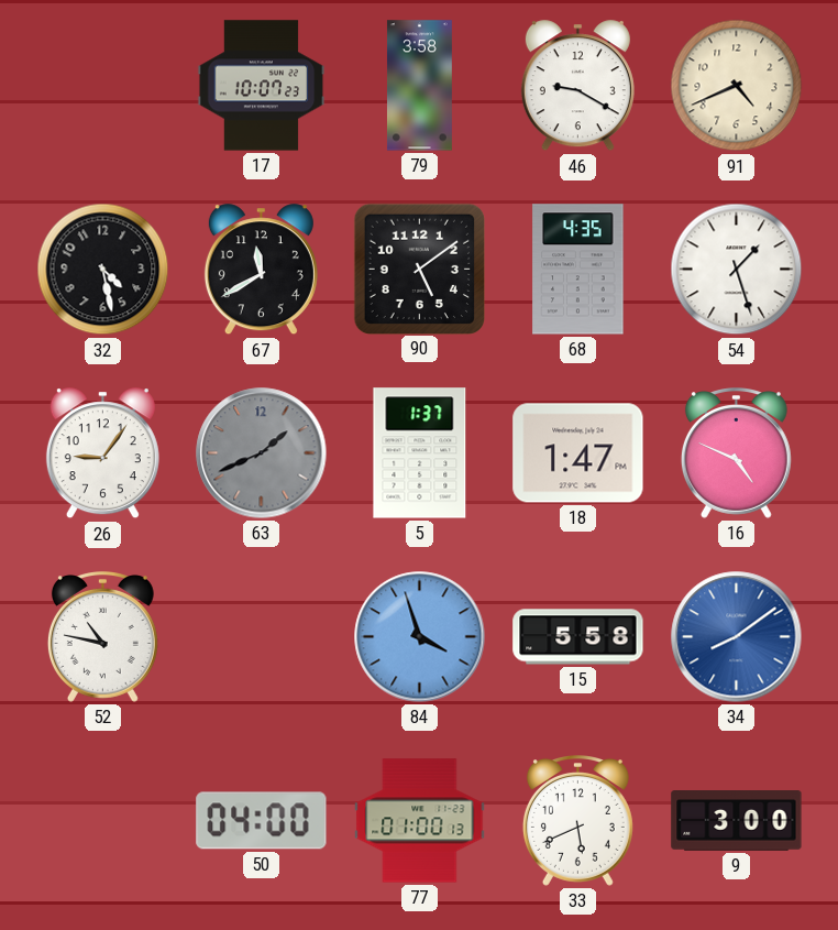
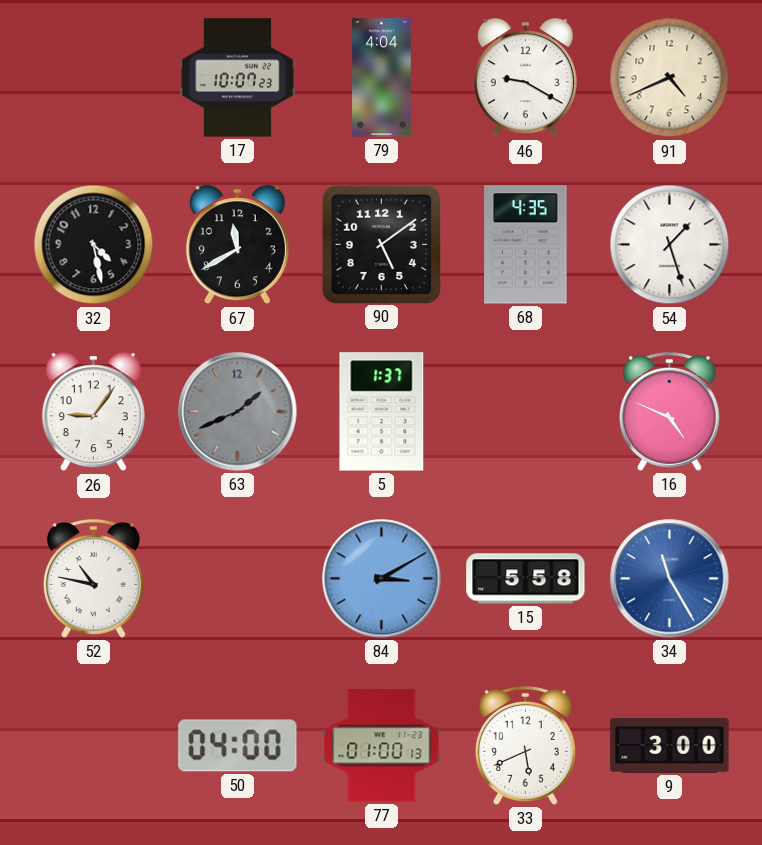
79: 3:58 -> 4:04 (381, 78)
18: 1:47 -> none (578, 453)
84: 3:57 -> 3:10 (382, 579)
34: 8:09 -> 11:25 (670, 579)
